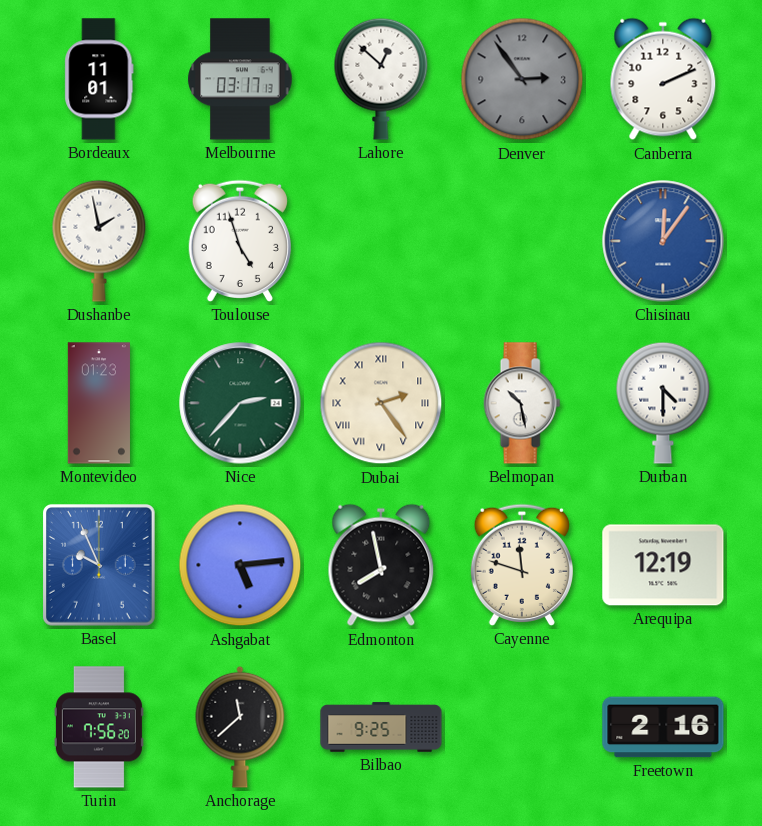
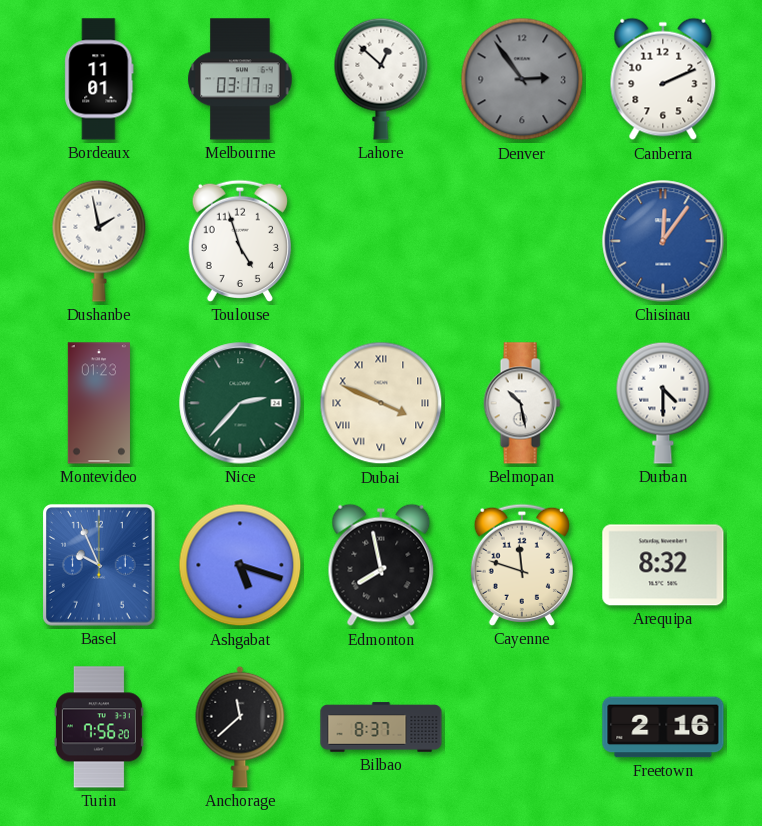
Dubai: 2:24 -> 3:49 (381, 403)
Ashgabat: 5:14 -> 5:18 (240, 565)
Arequipa: 12:19 -> 8:32 (663, 565)
Bilbao: 9:25 -> 8:37 (381, 727)
